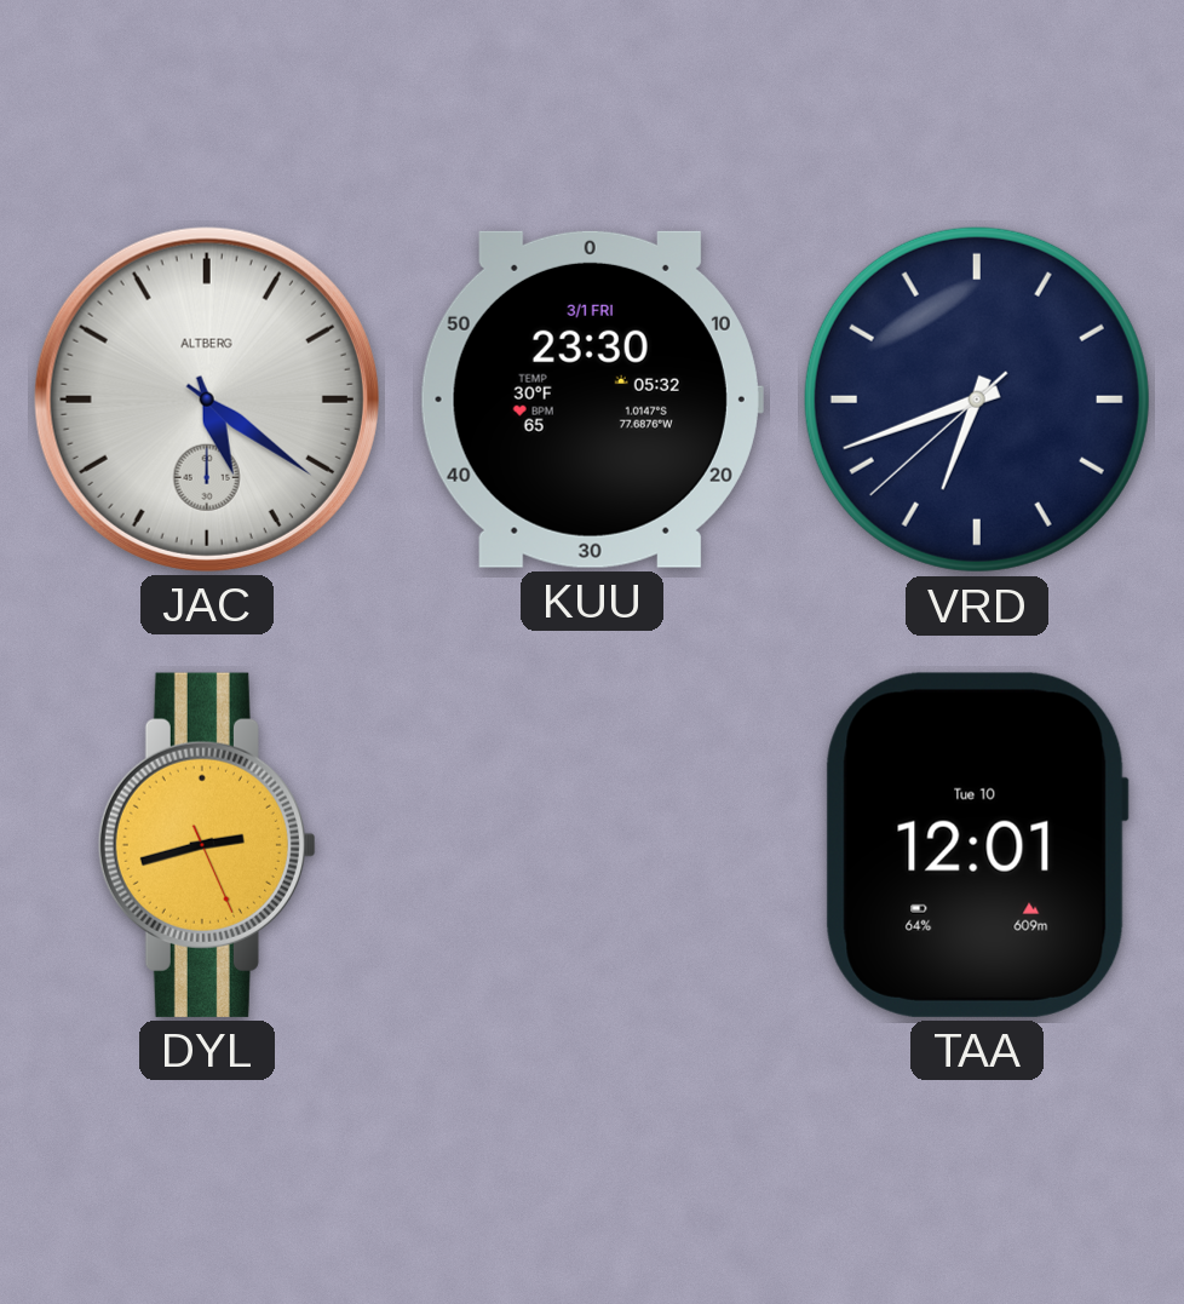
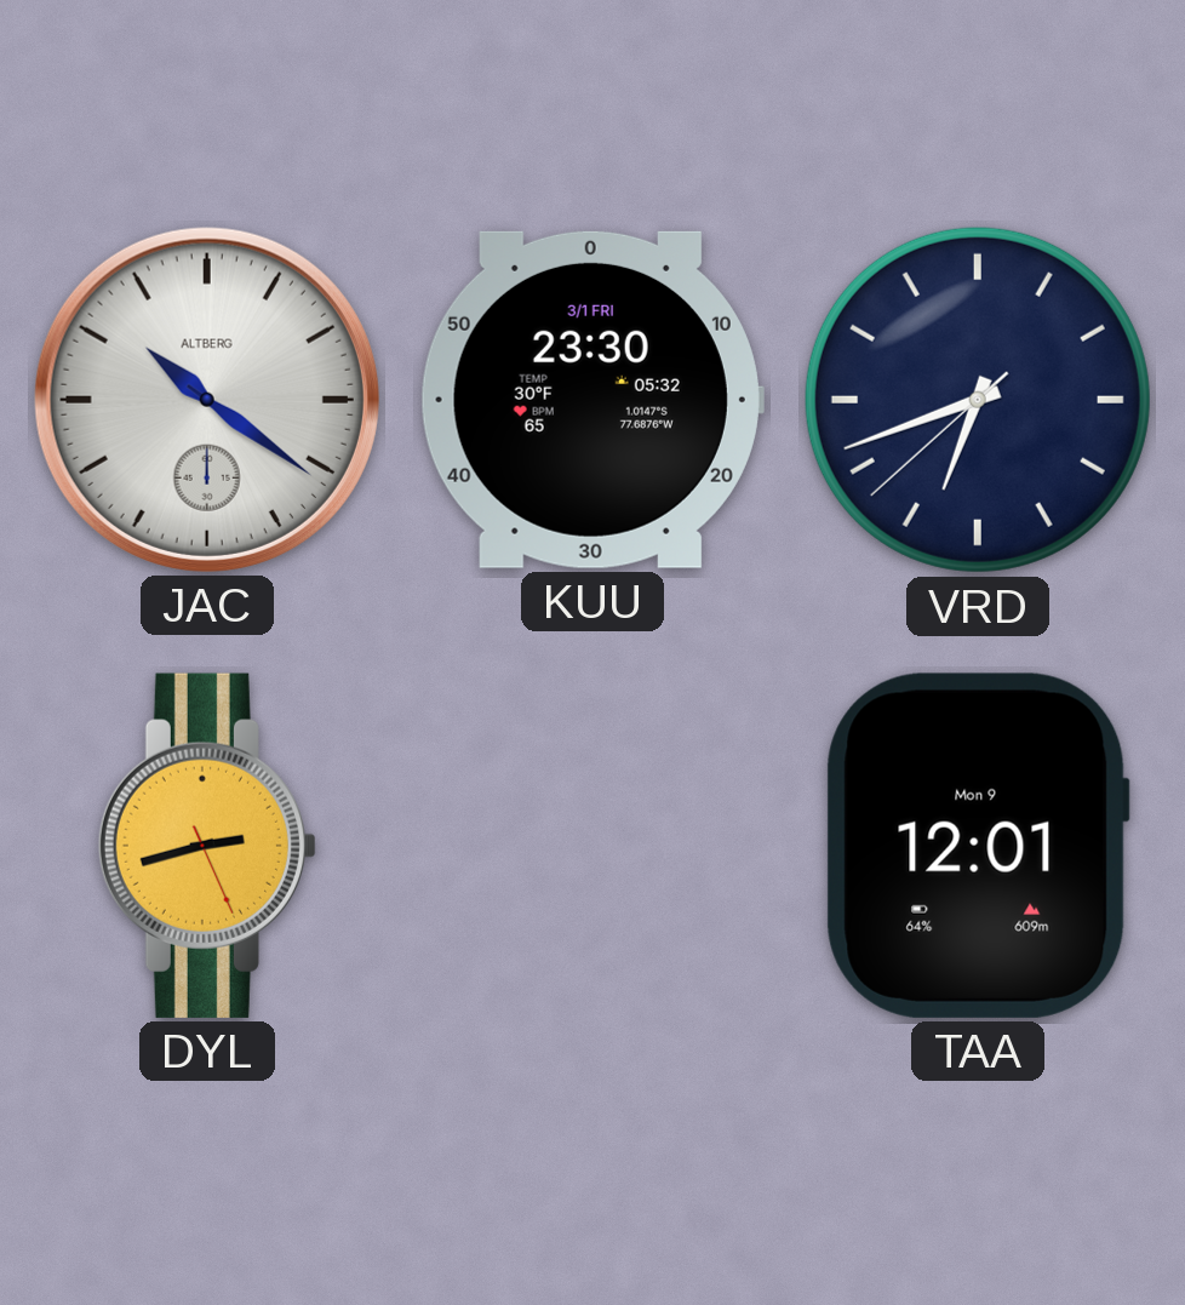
JAC: 5:21 -> 10:21 (207, 400)
TAA date: Tue 10 -> Mon 9 (978, 846)
